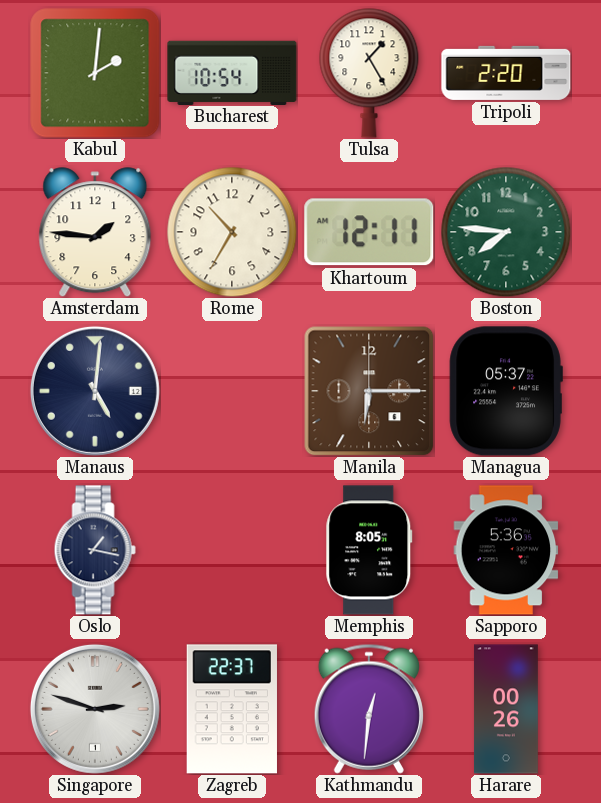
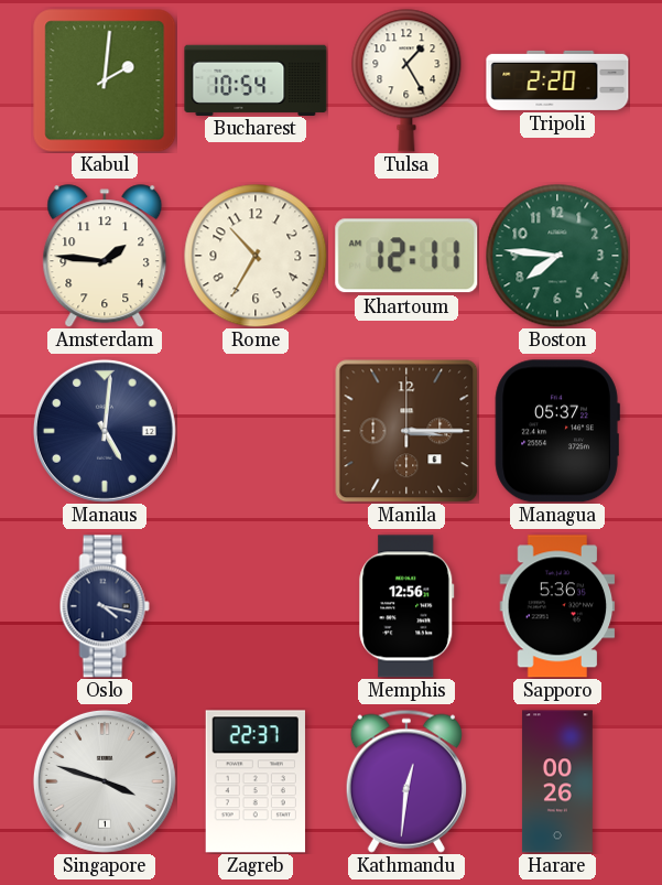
Manila: 6:15 -> 3:15 (406, 431)
Oslo: 1:17 -> 4:17 (105, 606)
Memphis: 8:05 -> 12:56 (406, 606)
Singapore: 2:48 -> 3:48 (105, 781)
